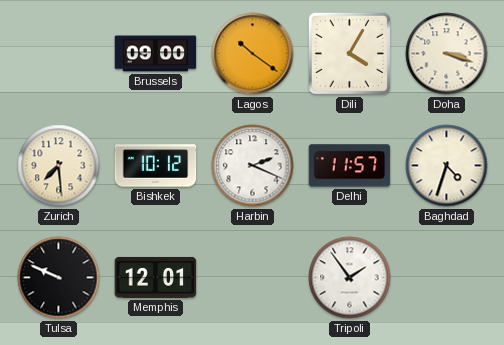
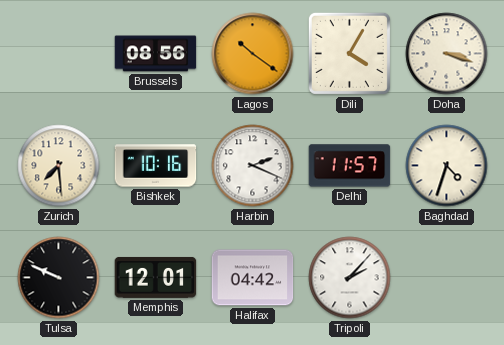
Brussels: 09:00 -> 08:56 (156, 54)
Bishkek: 10:12 -> 10:16 (156, 166)
Halifax: none -> 04:42 (253, 278)
Tripoli: 1:54 -> 2:07 (350, 278)
